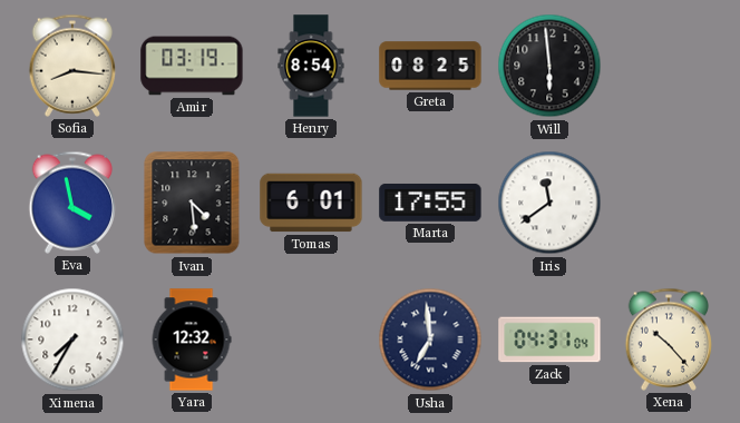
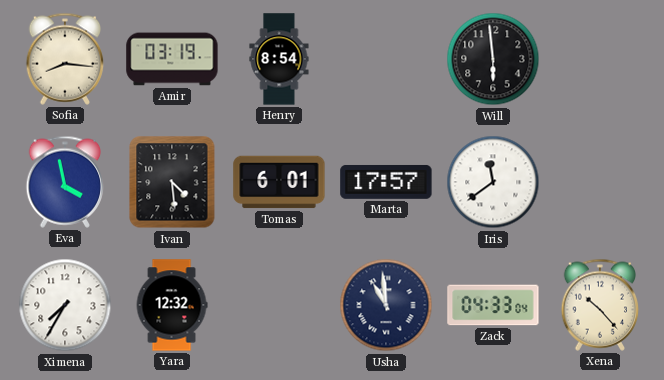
Greta: 08:25 -> none (430, 66)
Marta: 17:55 -> 17:57 (386, 182)
Usha: 6:59 -> 10:59 (386, 305)
Zack: 04:31 -> 04:33 (493, 305)
